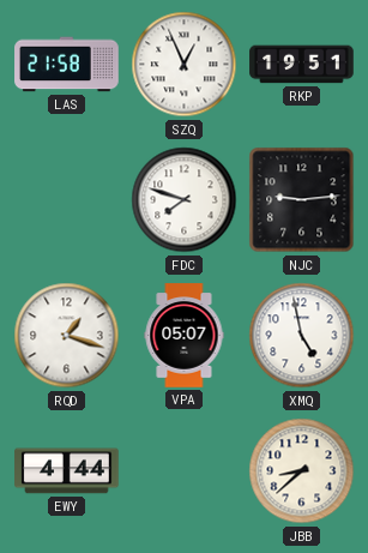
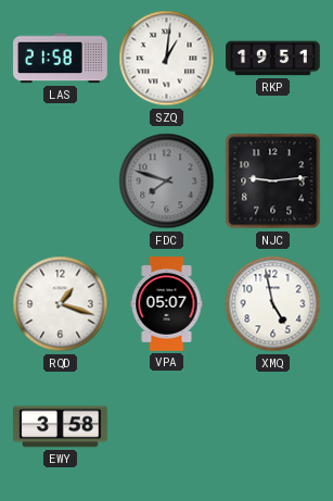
SZQ: 12:56 -> 1:01 (167, 59)
FDC dial: white -> grey (167, 181)
EWY: 4:44 -> 3:58 (61, 427)
JBB: 8:38 -> none (302, 471)
